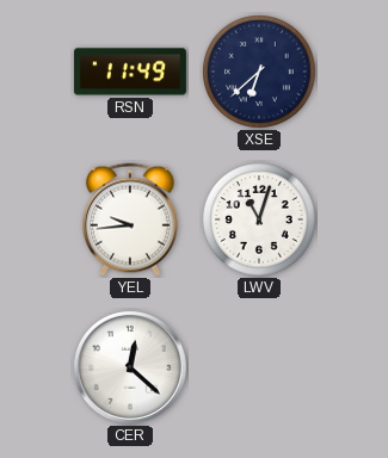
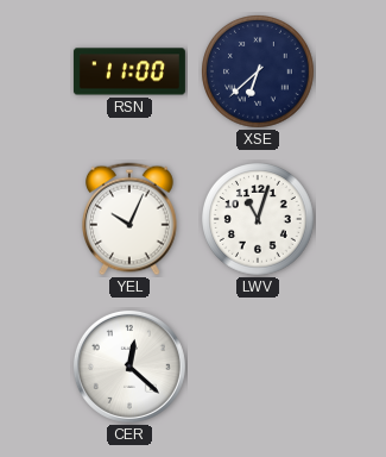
RSN: 11:49 -> 11:00 (129, 71)
YEL: 9:44 -> 10:04 (131, 219)
